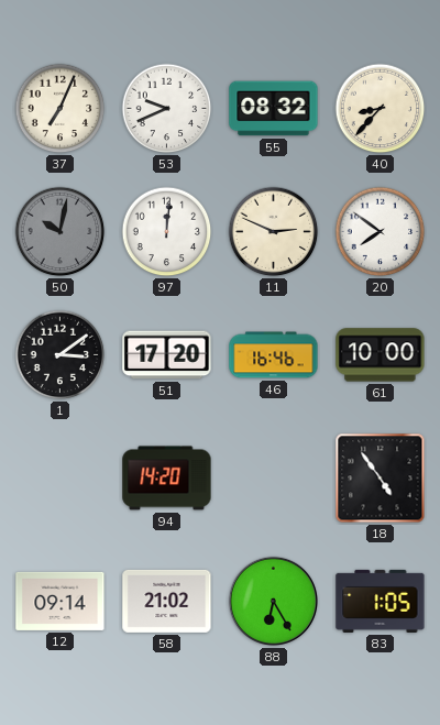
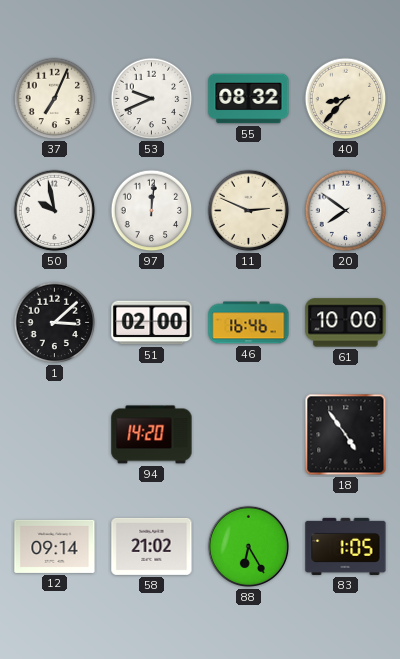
50: 10:02 -> 9:58 (55, 211)
50 dial: grey -> white (55, 211)
1: 3:09 -> 3:08 (55, 323)
51: 17:20 -> 02:00 (152, 323)
